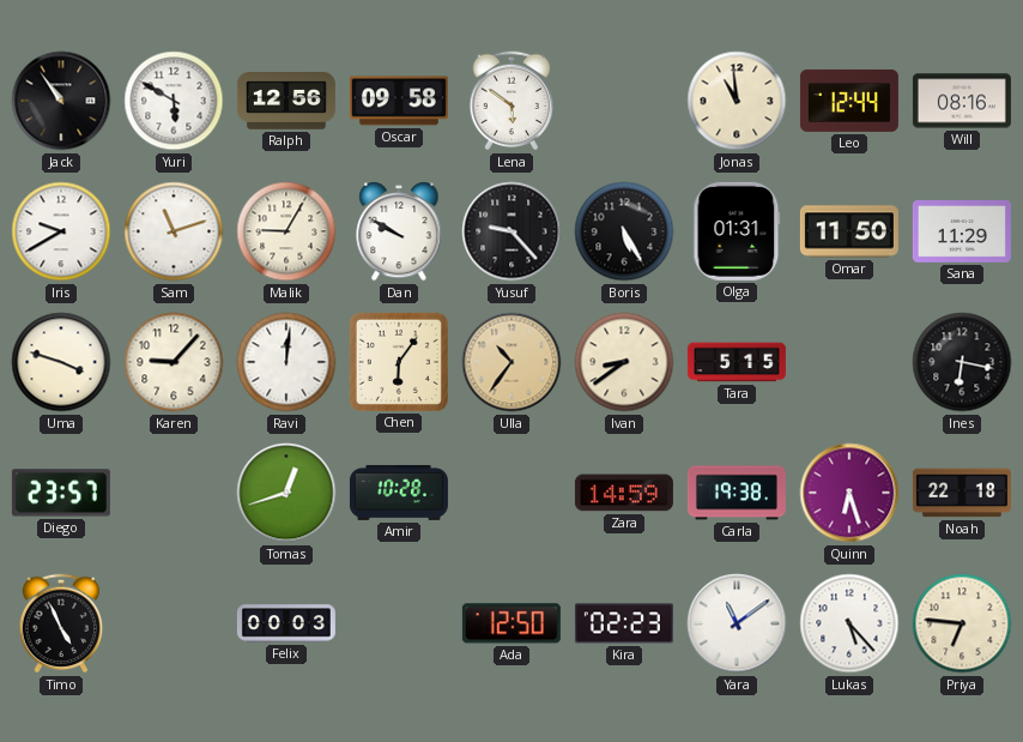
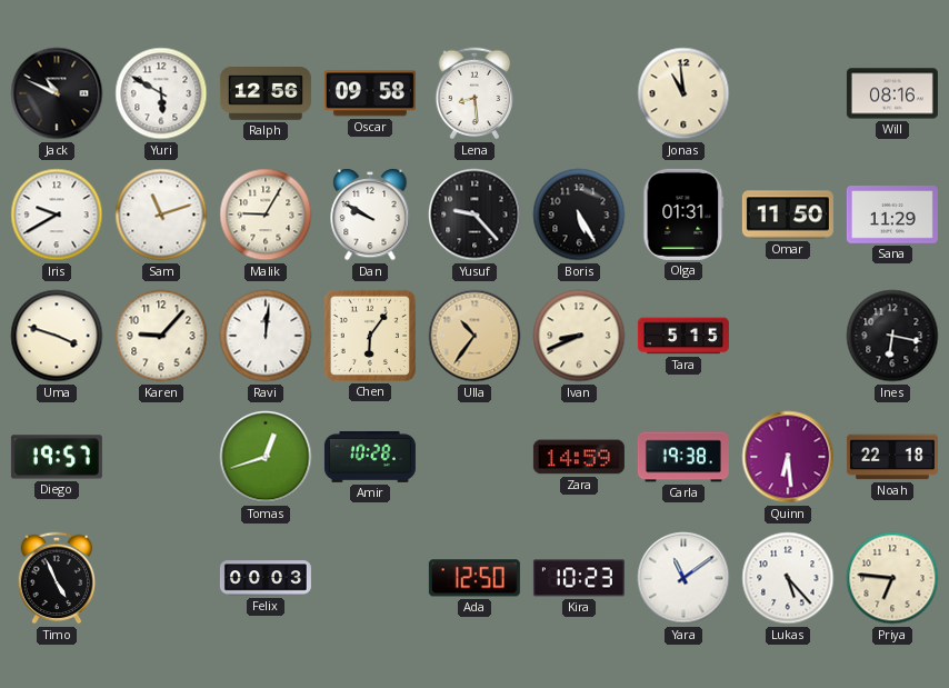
Jack: 10:54 -> 10:49 (57, 93)
Lena: 5:51 -> 8:29 (474, 93)
Leo: 12:44 -> none (849, 101)
Ivan: 8:39 -> 8:41 (579, 336)
Diego: 23:57 -> 19:57 (57, 457)
Quinn: 6:27 -> 6:29 (788, 457)
Kira: 02:23 -> 10:23 (579, 578)
